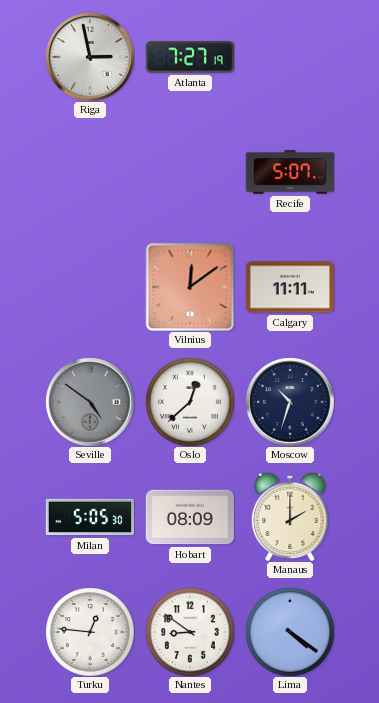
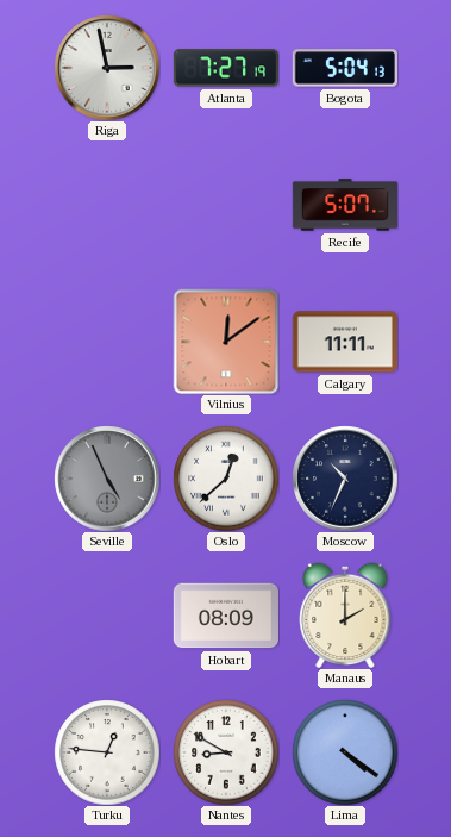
Bogota: none -> 5:04 (345, 68)
Seville: 4:51 -> 4:56 (107, 479)
Moscow: 10:33 -> 10:34 (345, 479)
Milan: 5:05 -> none (89, 517)
Nantes: 8:51 -> 8:50 (226, 752)
